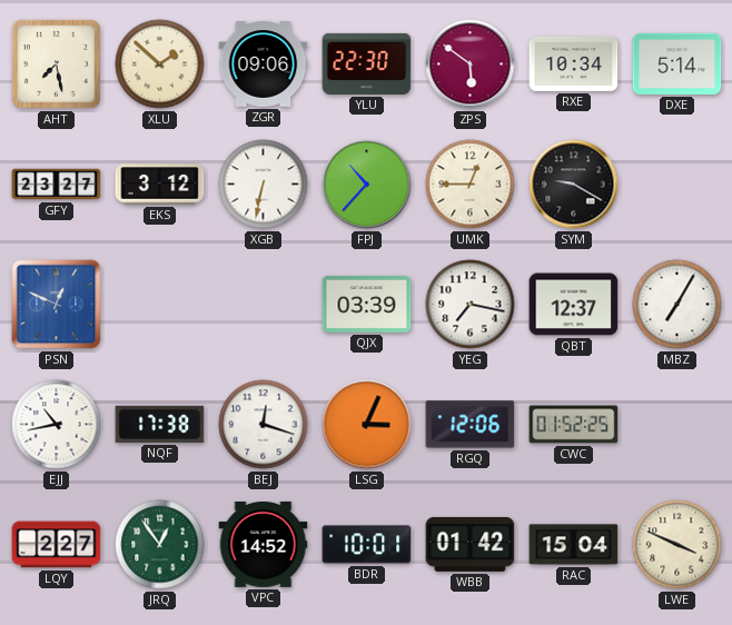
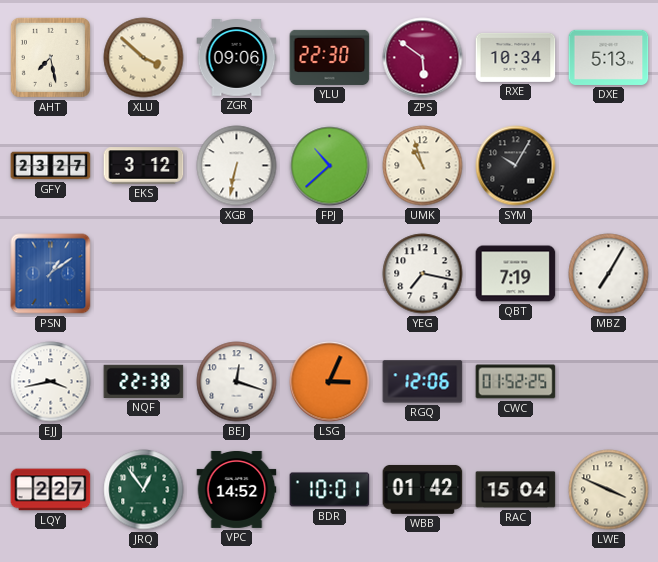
XLU: 1:52 -> 3:52 (144, 58)
DXE: 5:14 -> 5:13 (609, 57)
FPJ: 10:37 -> 10:38 (330, 166)
UMK: 12:45 -> 10:57 (423, 166)
SYM: 9:20 -> 10:05 (516, 166)
PSN: 12:49 -> 1:09 (51, 274)
QJX: 03:39 -> none (367, 304)
QBT: 12:37 -> 7:19 (516, 274)
EJJ: 10:43 -> 3:43 (51, 382)
NQF: 17:38 -> 22:38 (144, 381)
